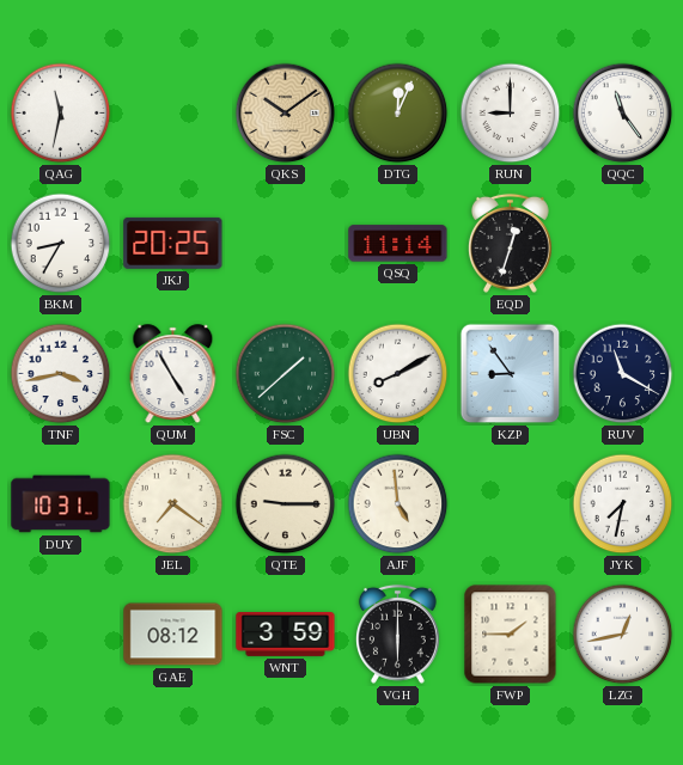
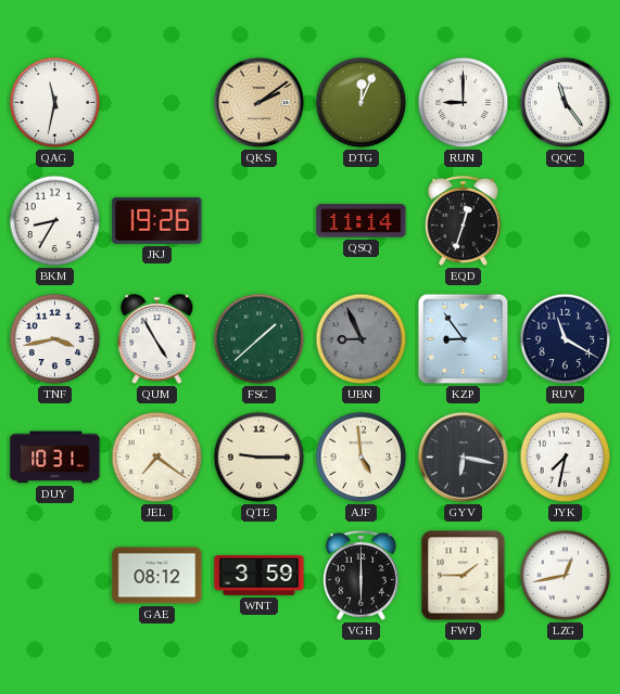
QKS: 10:09 -> 2:09 (260, 103)
JKJ: 20:25 -> 19:26 (157, 220)
UBN: 8:10 -> 8:56 (362, 339)
UBN dial: white -> grey (362, 339)
GYV: none -> 6:17 (464, 458)
